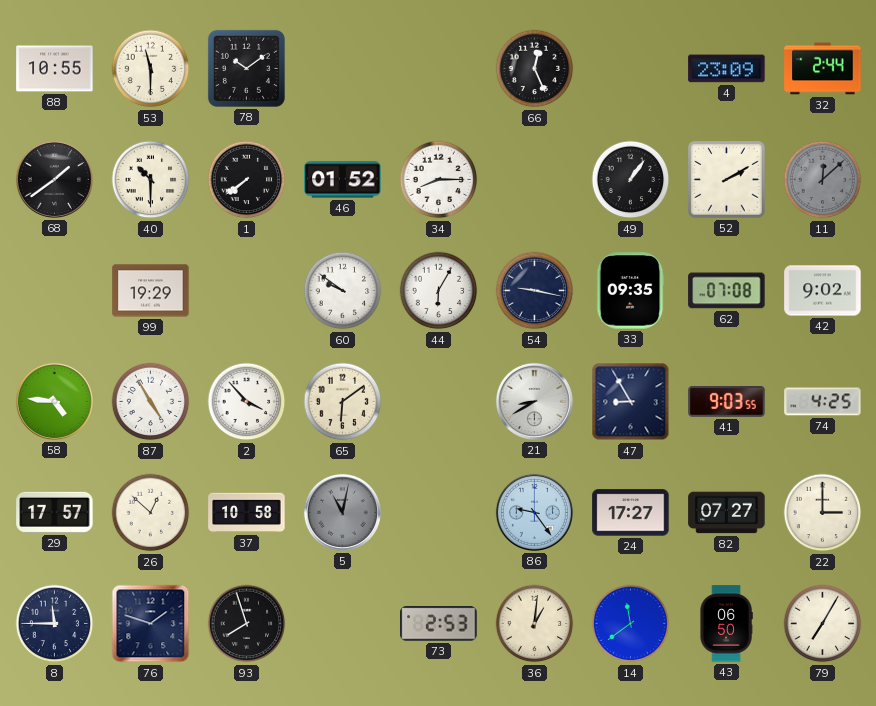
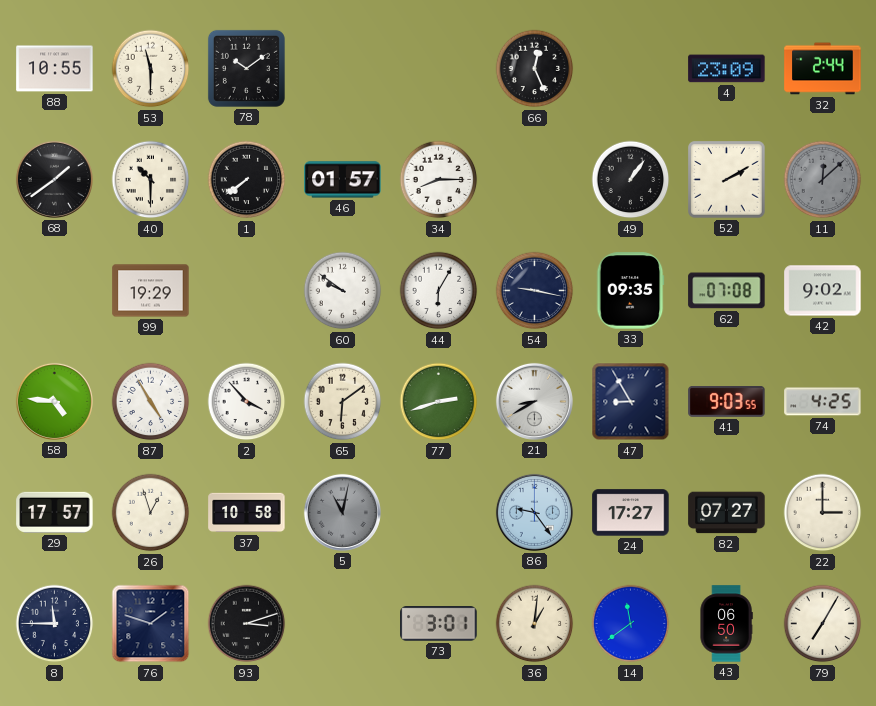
46: 01:52 -> 01:57 (343, 180)
77: none -> 2:42 (439, 402)
26: 12:52 -> 12:57 (151, 513)
93: 7:57 -> 3:12 (247, 624)
73: 2:53 -> 3:01 (439, 624)
